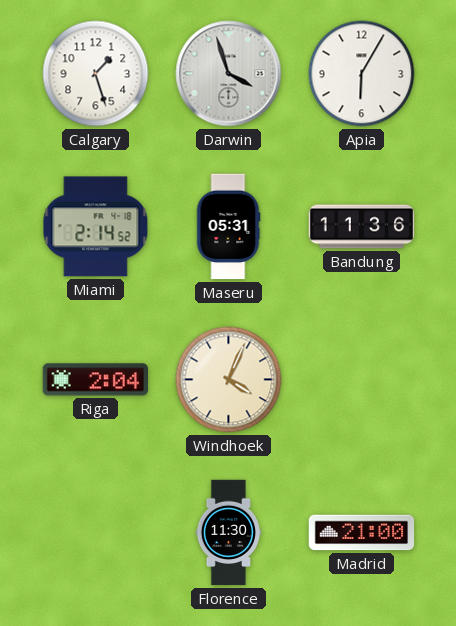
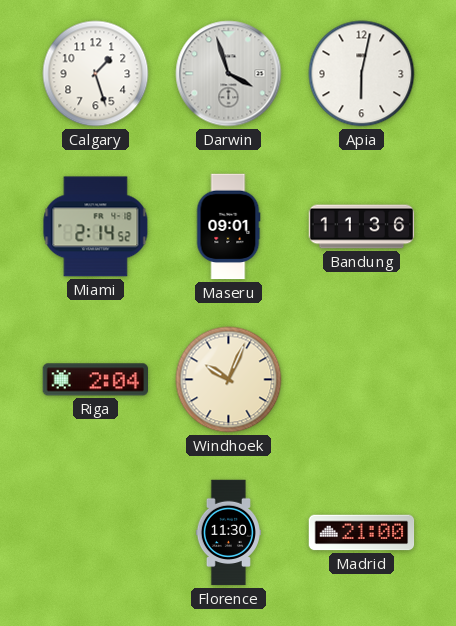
Apia: 6:05 -> 6:02 (362, 74)
Maseru: 05:31 -> 09:01 (228, 227)
Windhoek: 4:04 -> 10:04 (229, 380)
